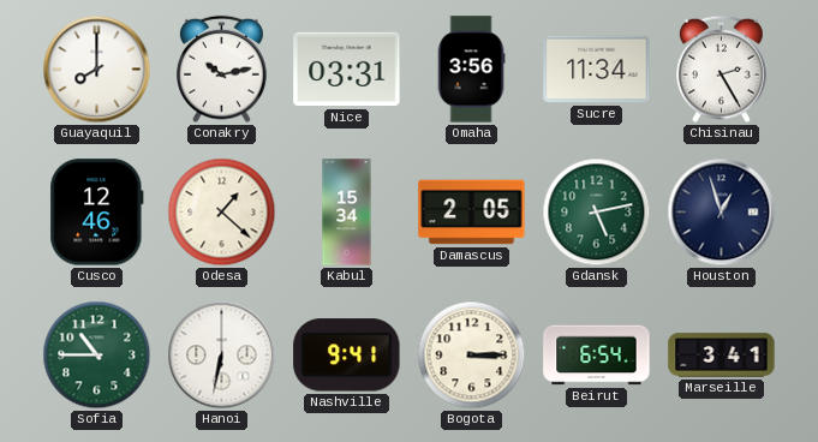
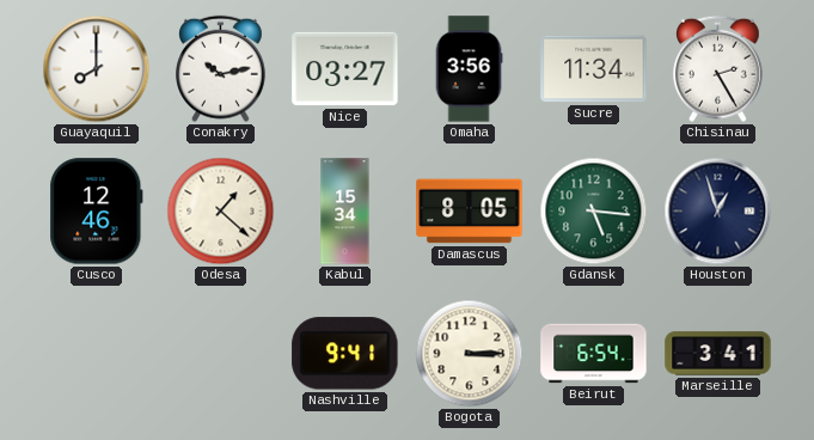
Nice: 03:31 -> 03:27 (345, 69)
Damascus: 2:05 -> 8:05 (470, 212)
Gdansk: 5:13 -> 5:16 (594, 212)
Sofia: 10:45 -> none (97, 356)
Hanoi: 6:32 -> none (222, 356)
